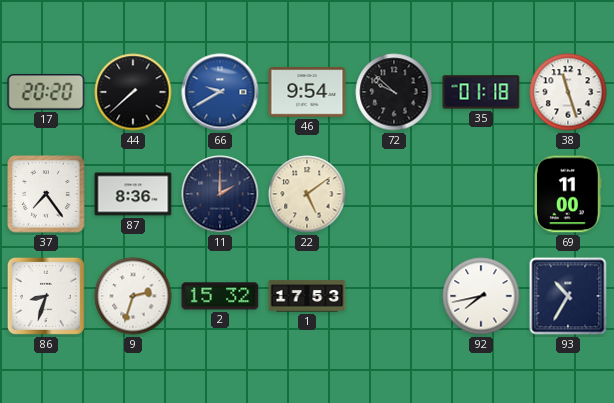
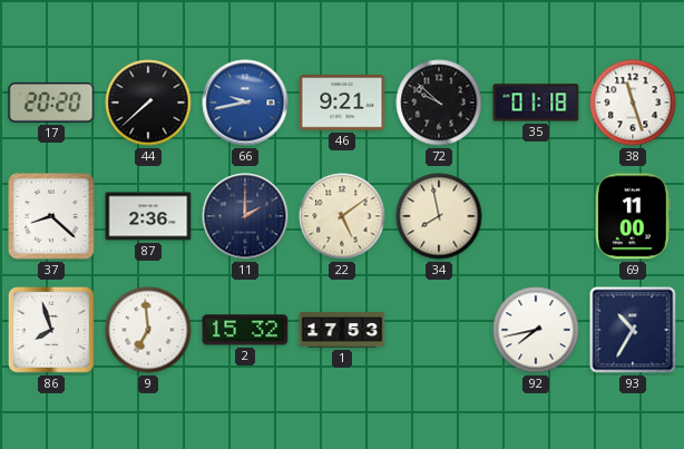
66: 9:40 -> 9:43 (245, 103)
46: 9:54 -> 9:21 (342, 103)
37: 7:24 -> 8:22 (52, 217)
87: 8:36 -> 2:36 (148, 216)
34: none -> 7:58 (439, 216)
86: 8:33 -> 7:57 (51, 330)
9: 2:33 -> 6:59 (148, 330)
